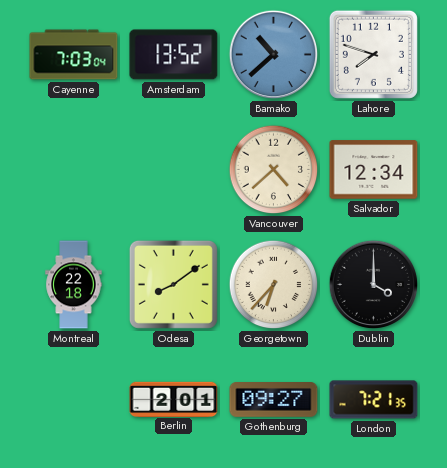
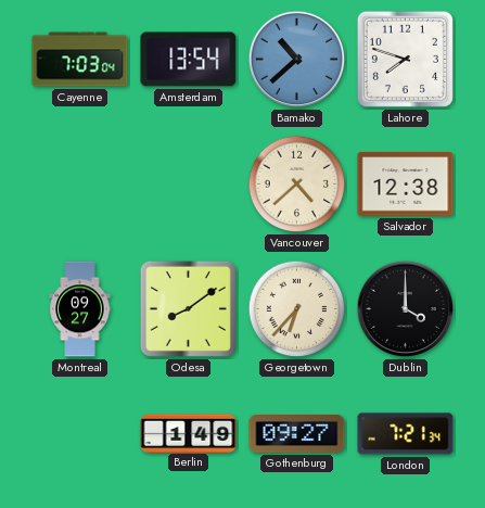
Amsterdam: 13:52 -> 13:54 (189, 60)
Salvador: 12:34 -> 12:38 (406, 185)
Montreal: 22:18 -> 09:27 (80, 309)
Berlin: 2:01 -> 1:49 (189, 433)
London: 7:21:35 -> 7:21:34 (406, 434)
